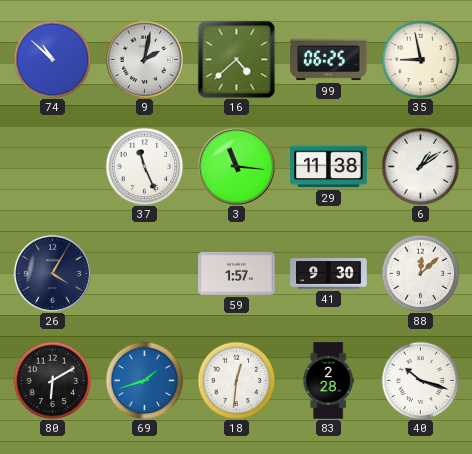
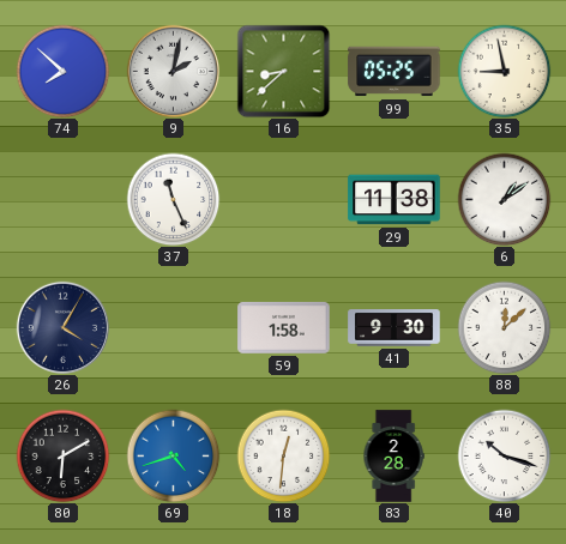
74: 10:52 -> 7:52 (62, 71)
16: 4:38 -> 8:38 (283, 71)
99: 06:25 -> 05:25 (395, 72)
3: 11:16 -> none (236, 166)
59: 1:57 -> 1:58 (284, 327)
69: 1:42 -> 4:42 (173, 455)
